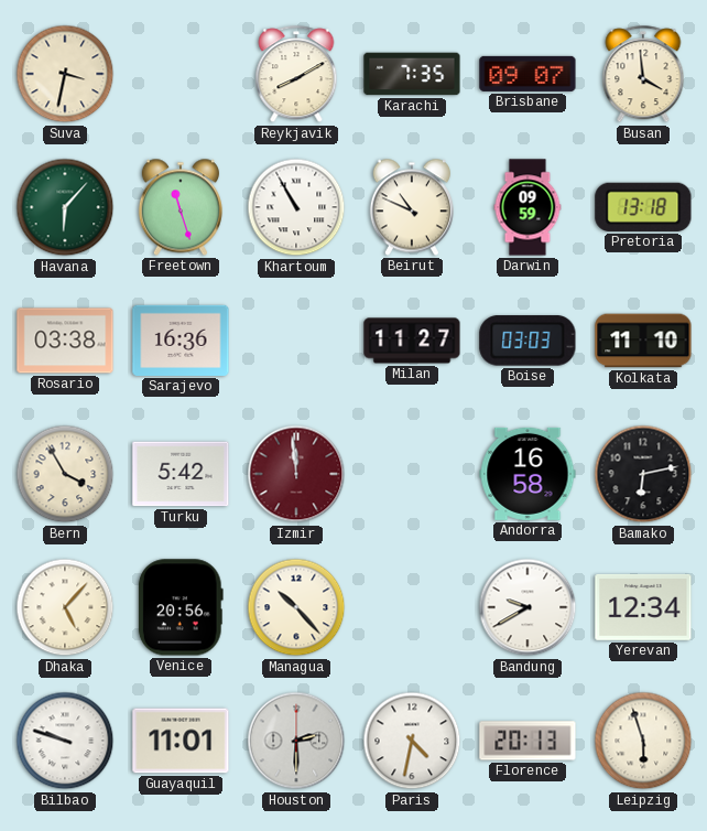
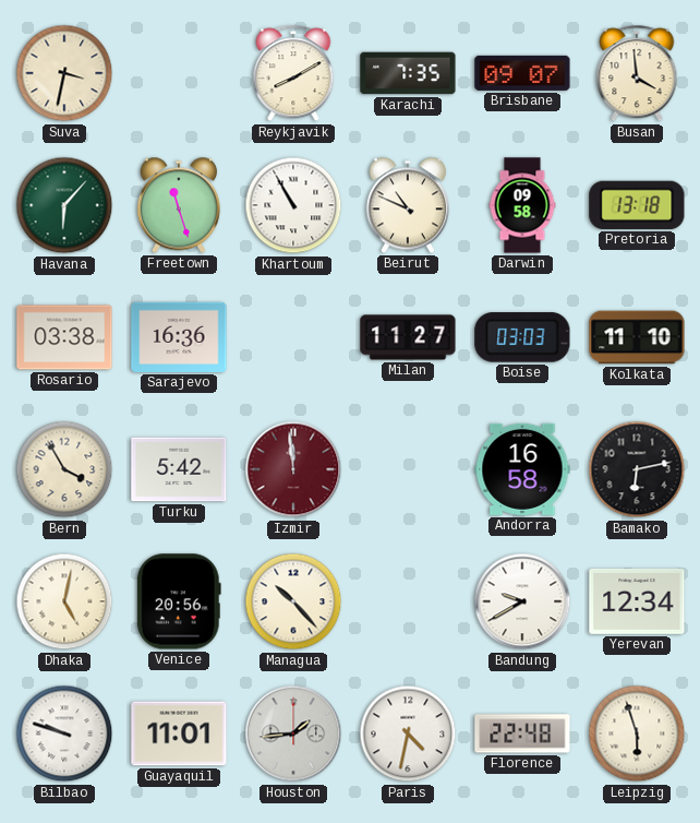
Darwin: 09:59 -> 09:58 (522, 205)
Dhaka: 5:07 -> 5:02 (64, 601)
Houston: 2:30 -> 1:44 (293, 733)
Florence: 20:13 -> 22:48 (522, 733)
